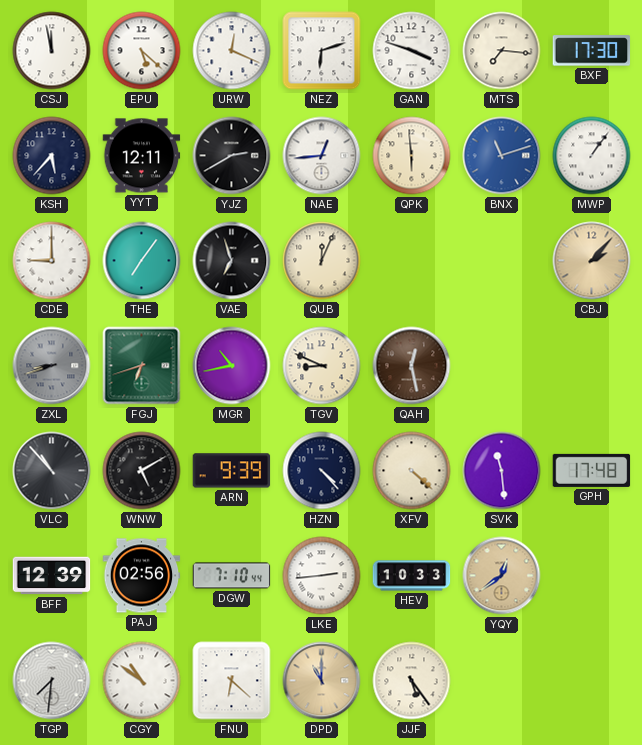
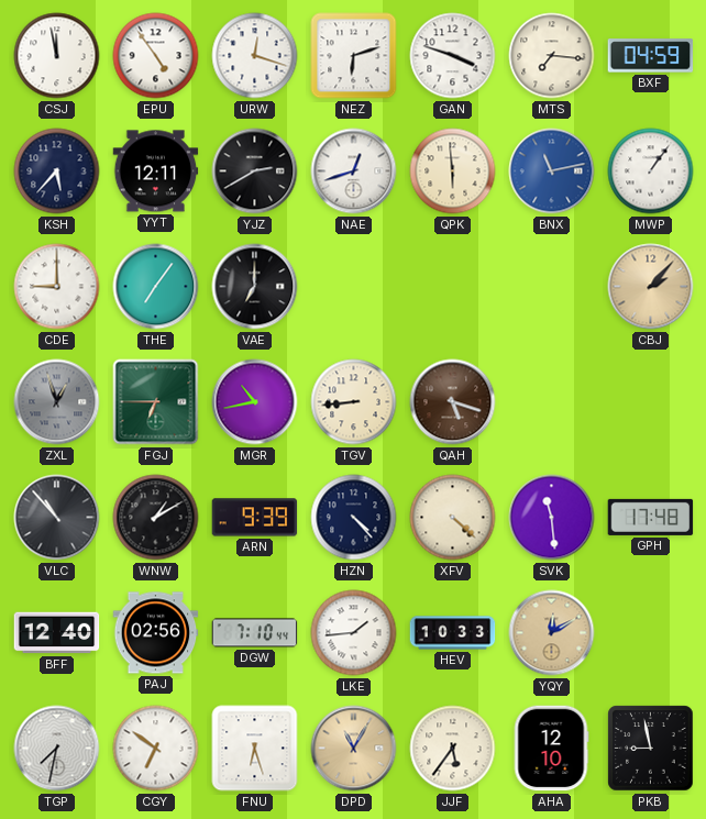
EPU: 5:22 -> 4:54 (156, 56)
URW: 12:19 -> 12:18 (255, 56)
BXF: 17:30 -> 04:59 (651, 56)
NAE: 12:44 -> 12:42 (354, 171)
BNX: 11:12 -> 11:13 (552, 171)
VAE: 6:57 -> 7:00 (255, 287)
QUB: 12:04 -> none (322, 261)
ZXL: 8:42 -> 12:57 (57, 402)
FGJ: 6:42 -> 6:45 (156, 402)
TGV: 8:49 -> 8:44 (354, 402)
QAH: 12:28 -> 5:18 (453, 402)
WNW: 5:10 -> 1:10 (156, 518)
BFF: 12:39 -> 12:40 (57, 633)
LKE: 2:44 -> 1:44 (354, 633)
YQY: 12:39 -> 12:10 (552, 633)
TGP: 7:31 -> 7:32 (57, 749)
CGY: 10:51 -> 6:51 (156, 749)
FNU: 6:22 -> 6:27 (255, 749)
DPD: 11:00 -> 11:05 (354, 749)
JJF: 5:24 -> 5:36 (453, 749)
AHA: none -> 12:10 (551, 749)
PKB: none -> 8:58 (651, 749)
